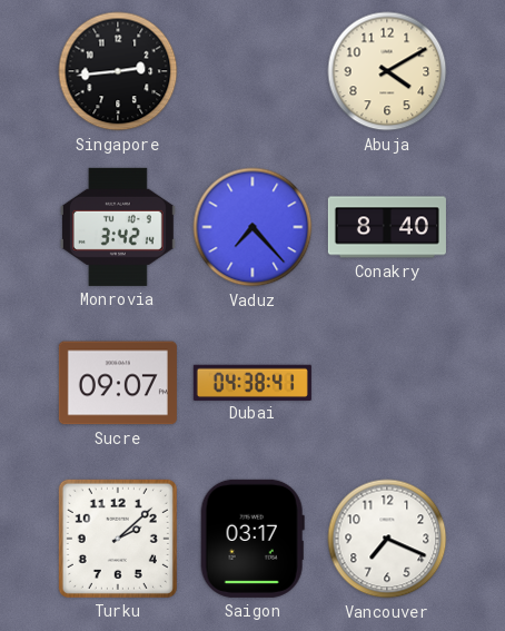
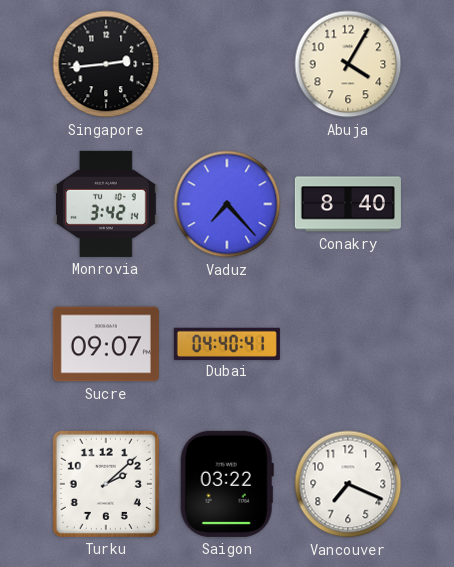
Abuja: 4:10 -> 4:05 (348, 64)
Dubai: 04:38 -> 04:40 (227, 343)
Saigon: 03:17 -> 03:22 (227, 484)
